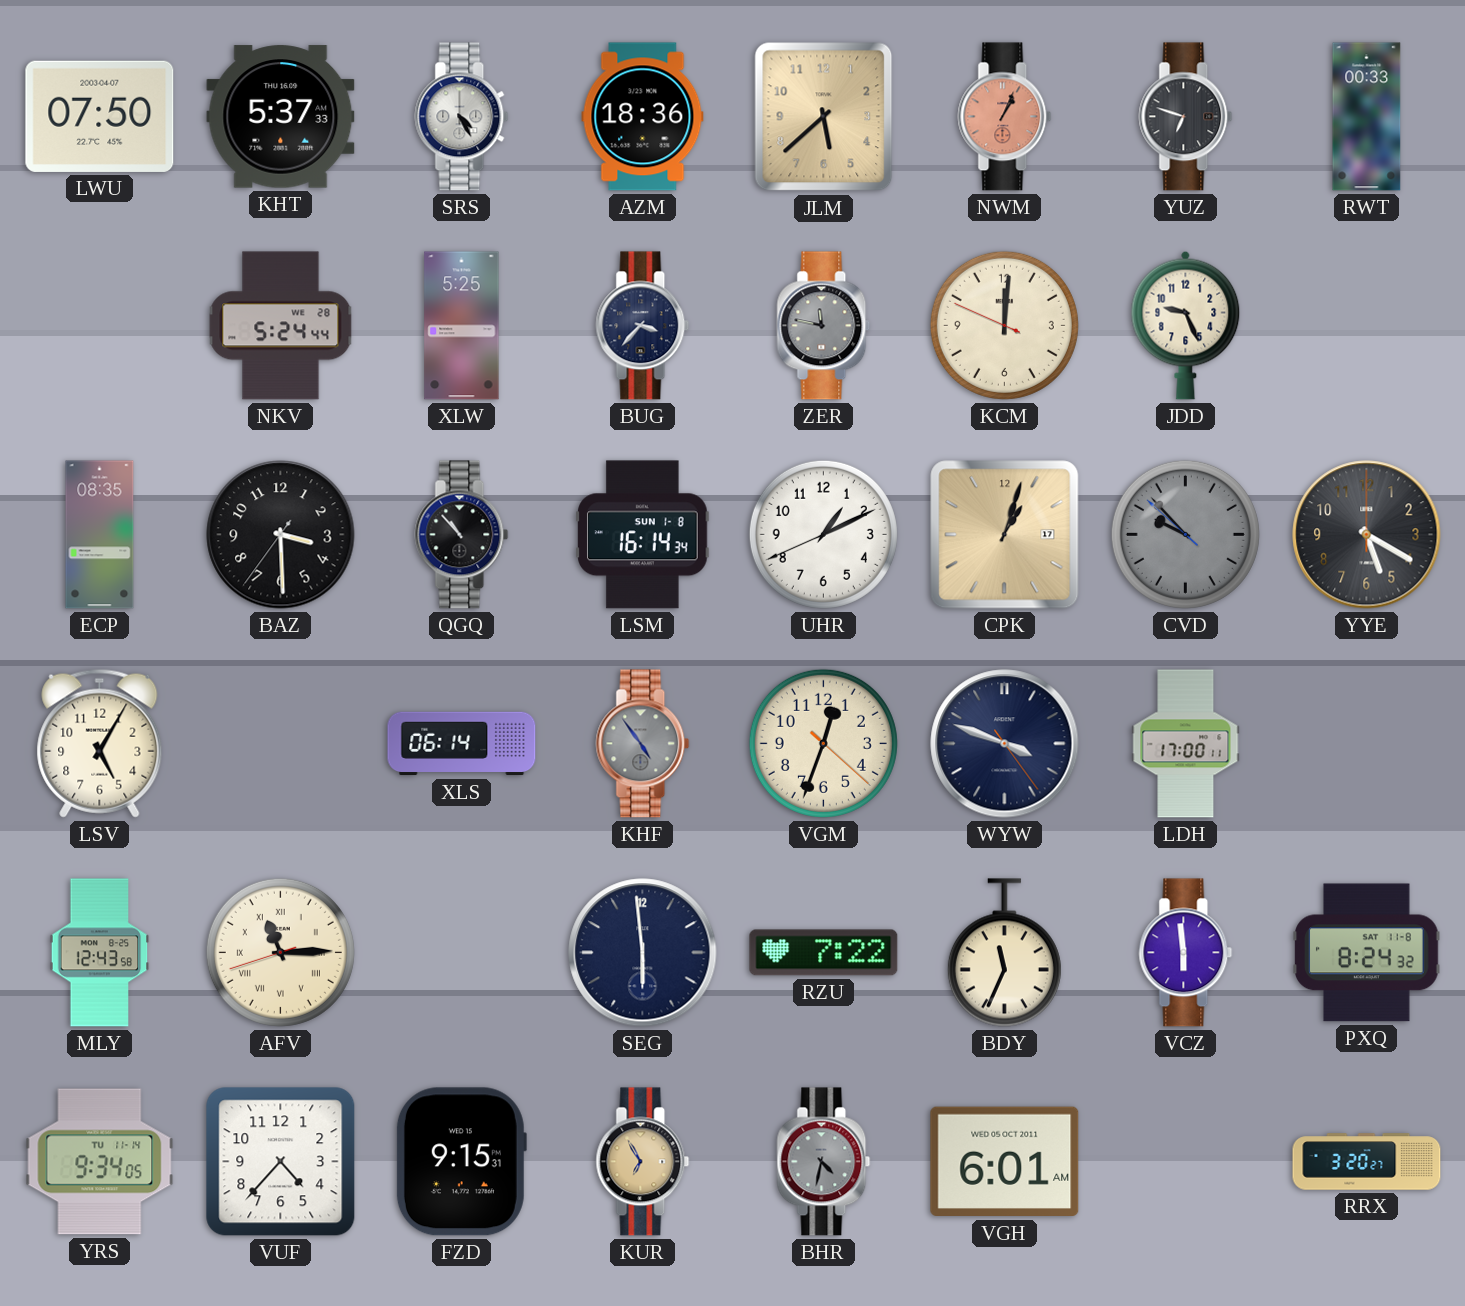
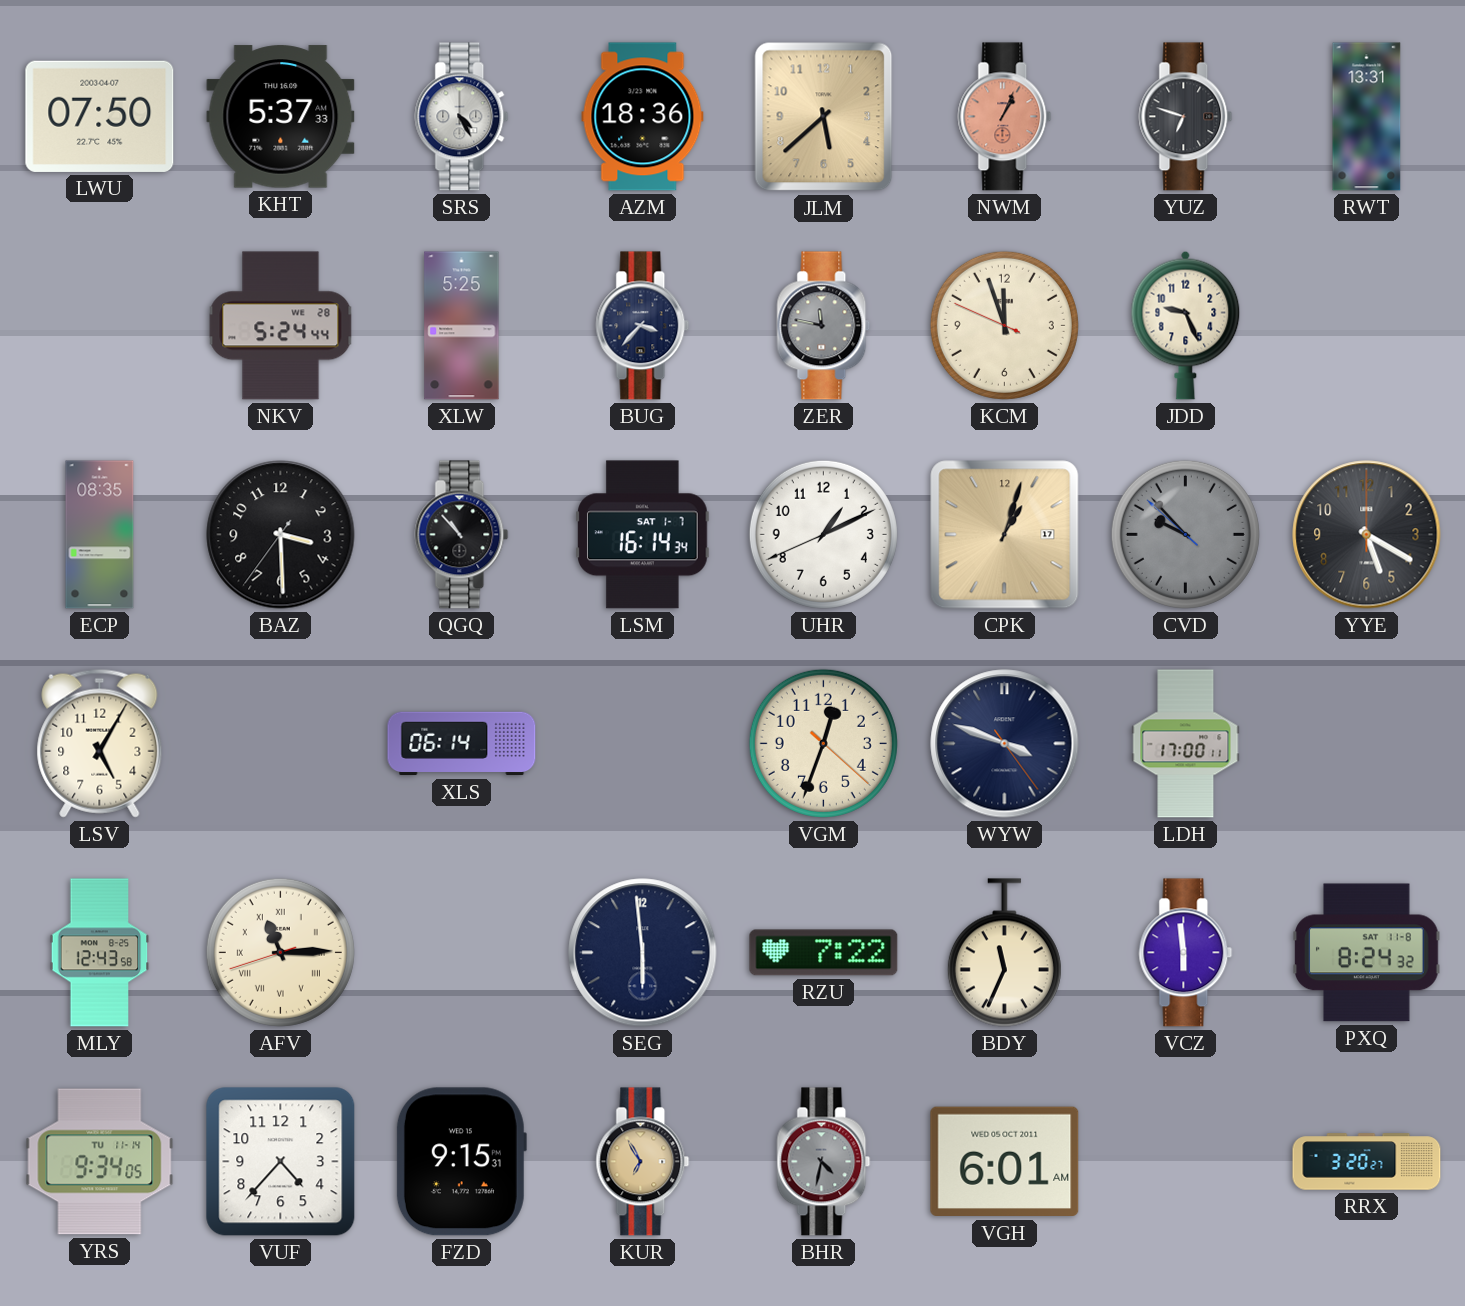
RWT: 00:33 -> 13:31 (1367, 117)
KCM: 12:00 -> 11:56 (1004, 325)
LSM date: SUN 1-8 -> SAT 1-7 (643, 535)
KHF: 4:54 -> none (643, 744)
